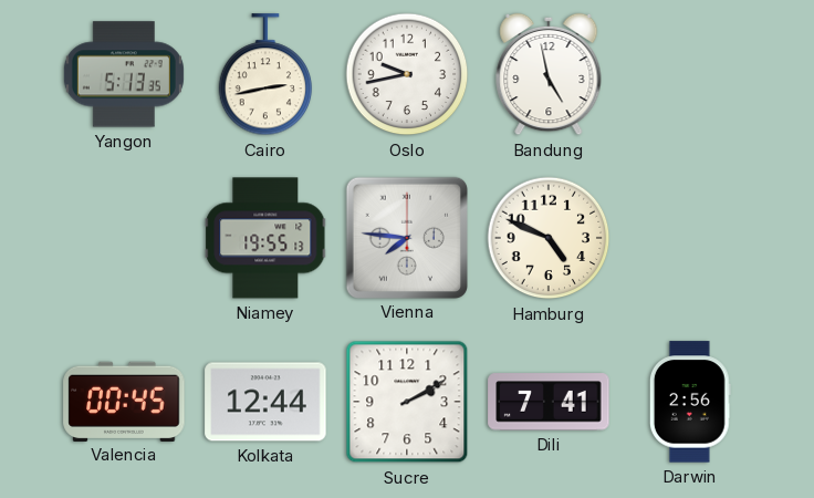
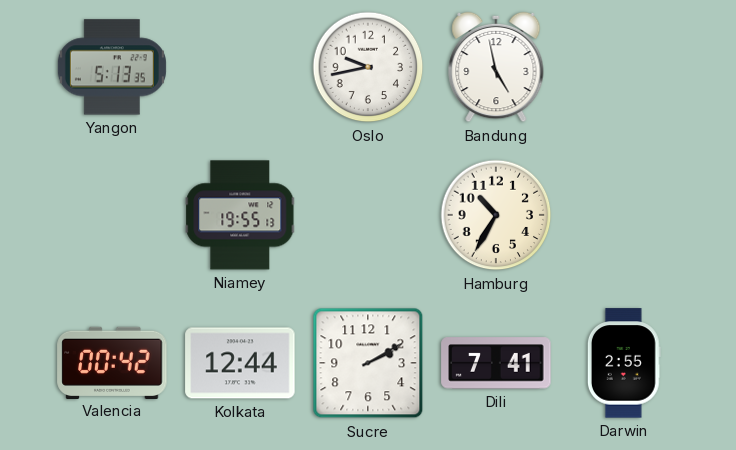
Cairo: 2:43 -> none (265, 75)
Vienna: 7:46 -> none (406, 237)
Hamburg: 4:49 -> 10:35 (496, 215)
Valencia: 00:45 -> 00:42 (112, 362)
Darwin: 2:56 -> 2:55 (624, 363)
